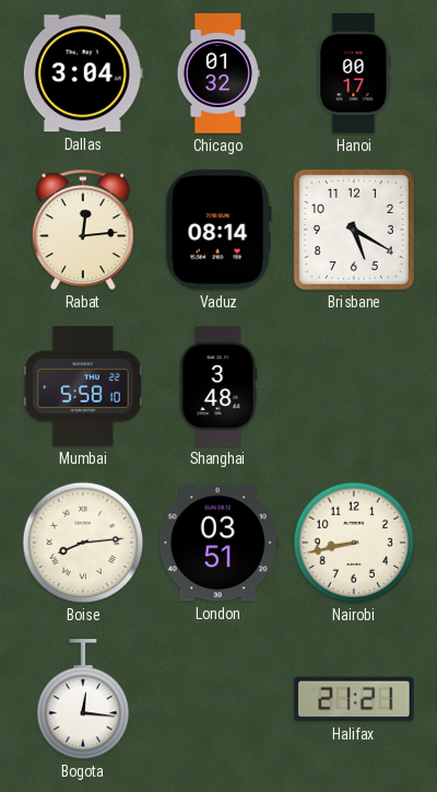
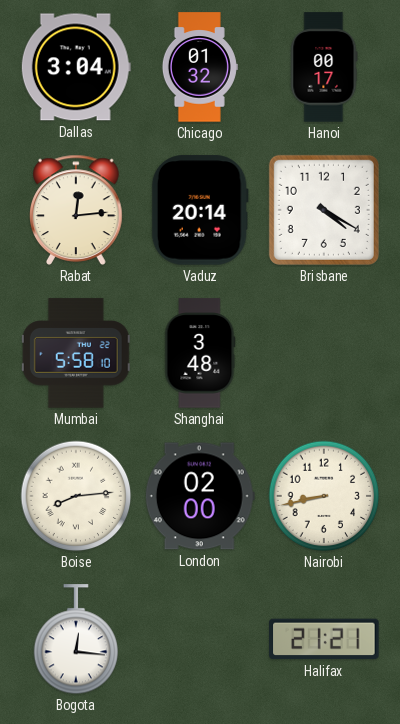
Vaduz: 08:14 -> 20:14 (200, 210)
Brisbane: 5:20 -> 4:20 (324, 210)
London: 03:51 -> 02:00 (200, 496)
